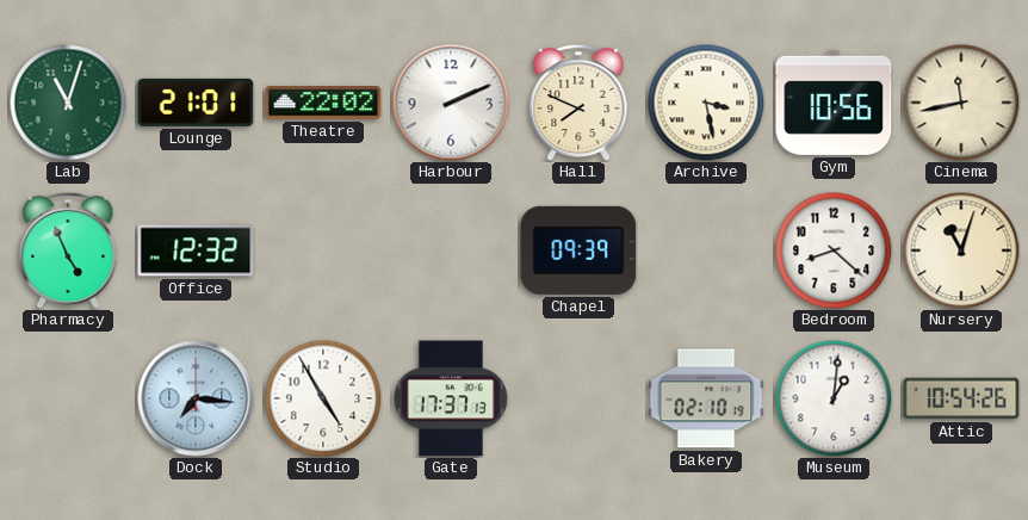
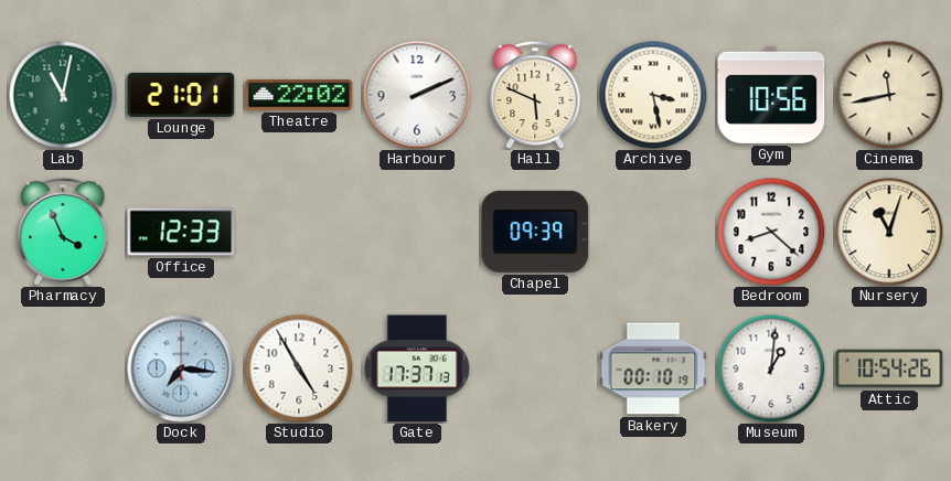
Lab: 11:03 -> 11:02 (63, 95)
Hall: 7:49 -> 5:49 (535, 95)
Pharmacy: 4:56 -> 3:56 (63, 232)
Office: 12:32 -> 12:33 (181, 232)
Bakery: 02:10 -> 00:10 (653, 368)
